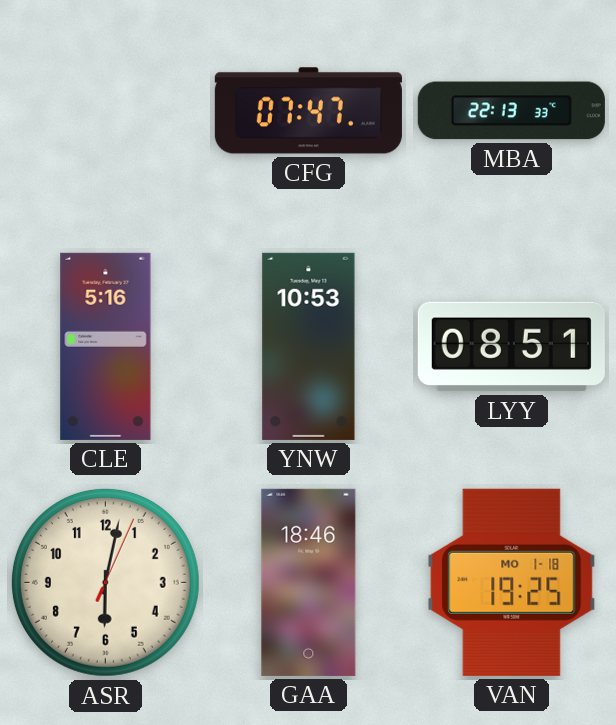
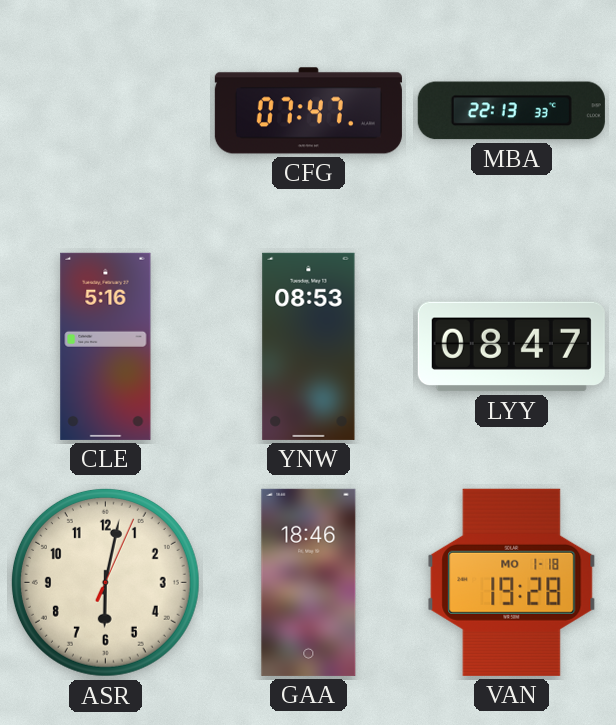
YNW: 10:53 -> 08:53 (309, 346)
LYY: 08:51 -> 08:47 (511, 347)
VAN: 19:25 -> 19:28 (512, 582)
